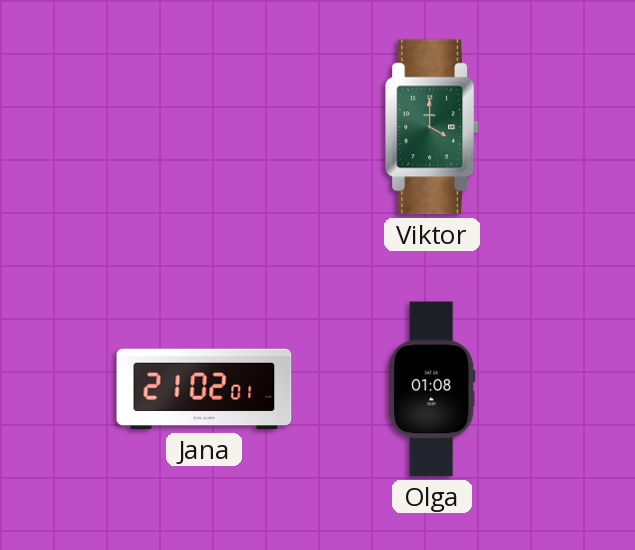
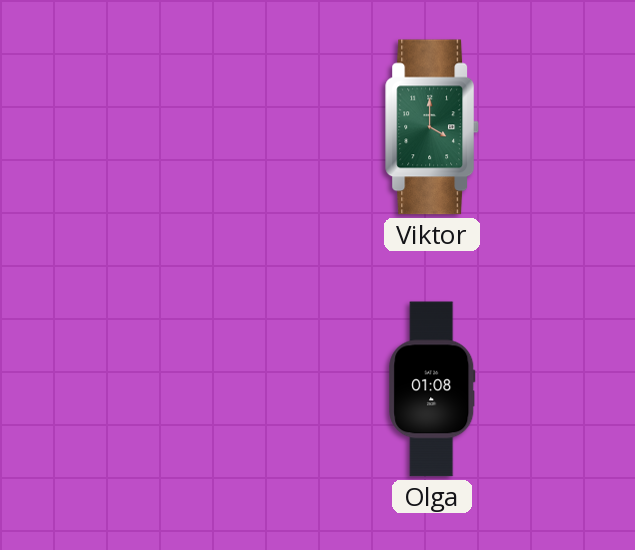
Jana: 21:02 -> none (204, 389)
